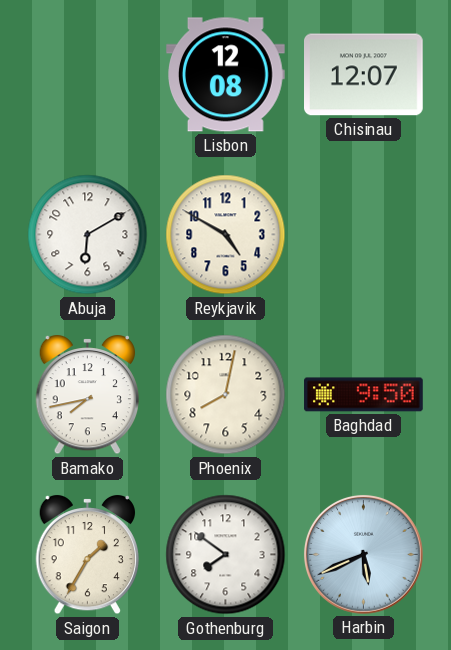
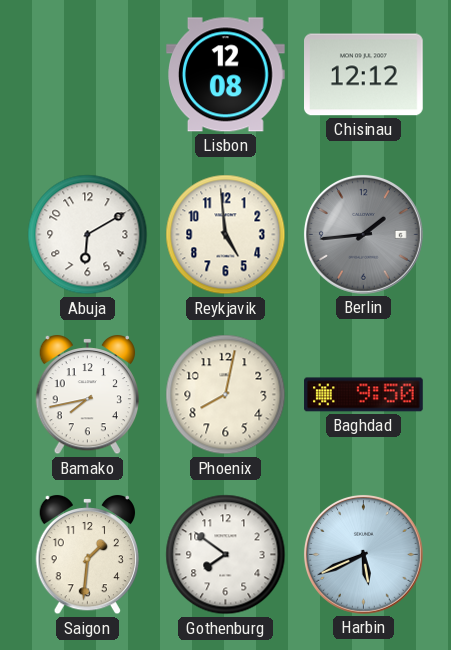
Chisinau: 12:07 -> 12:12 (364, 75)
Reykjavik: 4:50 -> 4:59 (226, 235)
Berlin: none -> 1:44 (363, 234)
Saigon: 1:35 -> 1:31 (87, 555)
